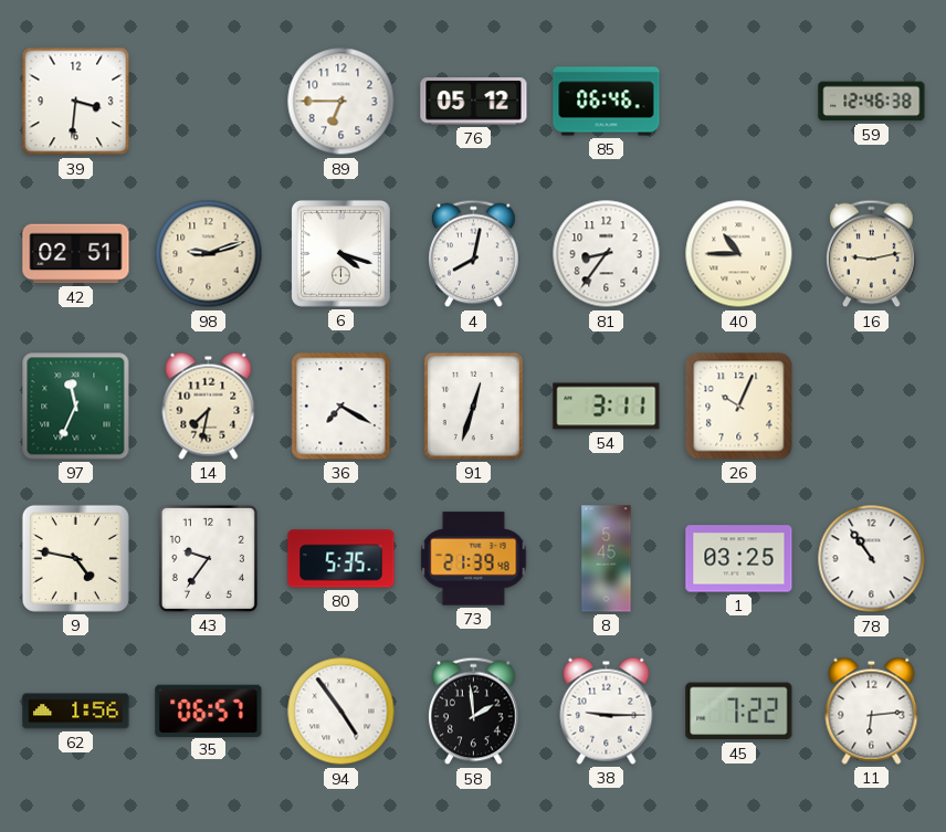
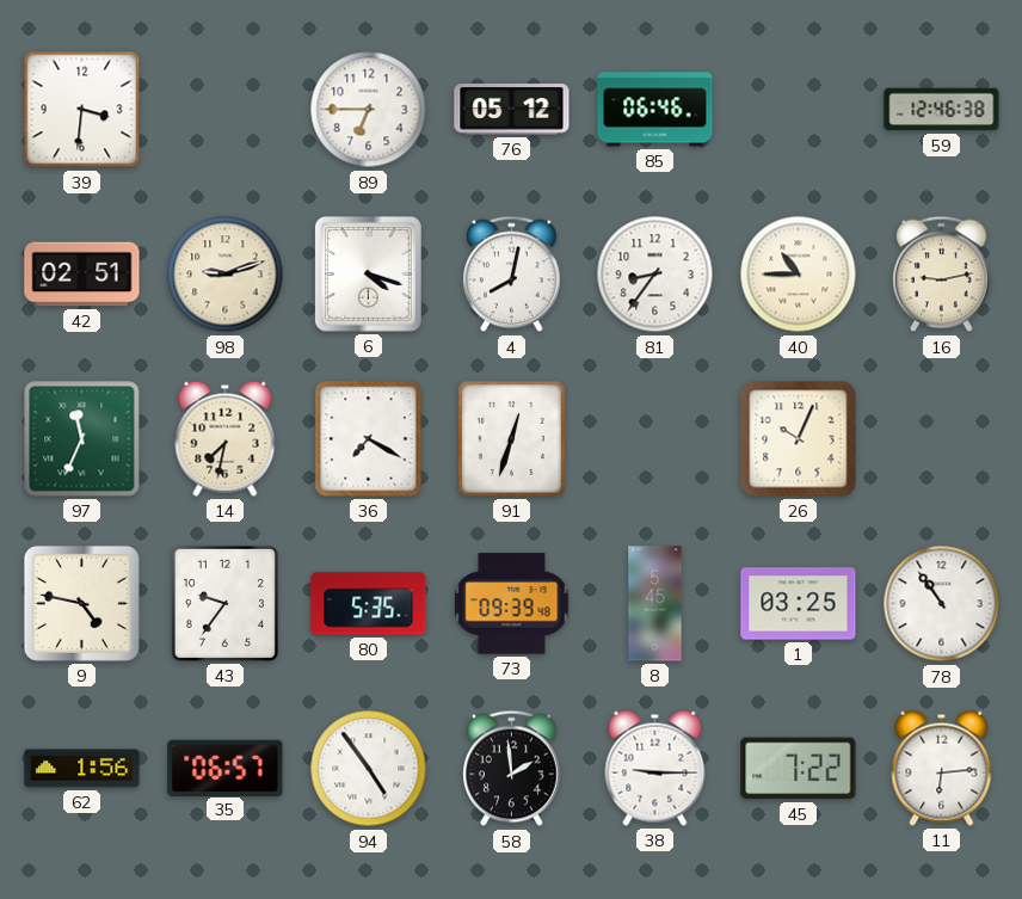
54: 3:11 -> none (607, 407)
73: 21:39 -> 09:39 (512, 604)
